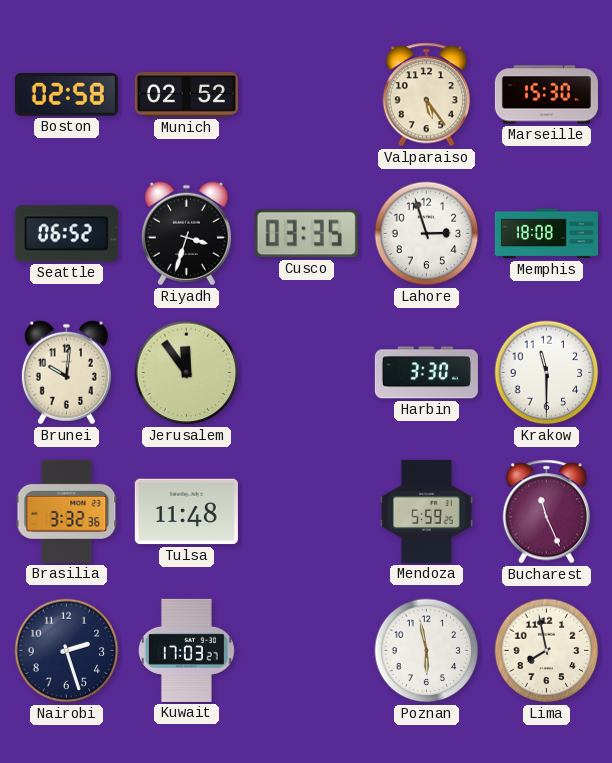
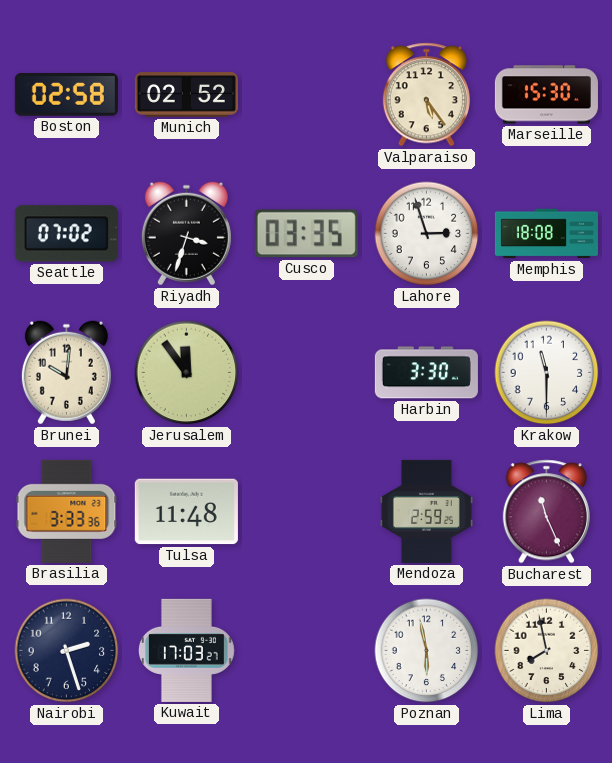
Seattle: 06:52 -> 07:02 (66, 234)
Brasilia: 3:32 -> 3:33 (67, 511)
Mendoza: 5:59 -> 2:59 (426, 511)
